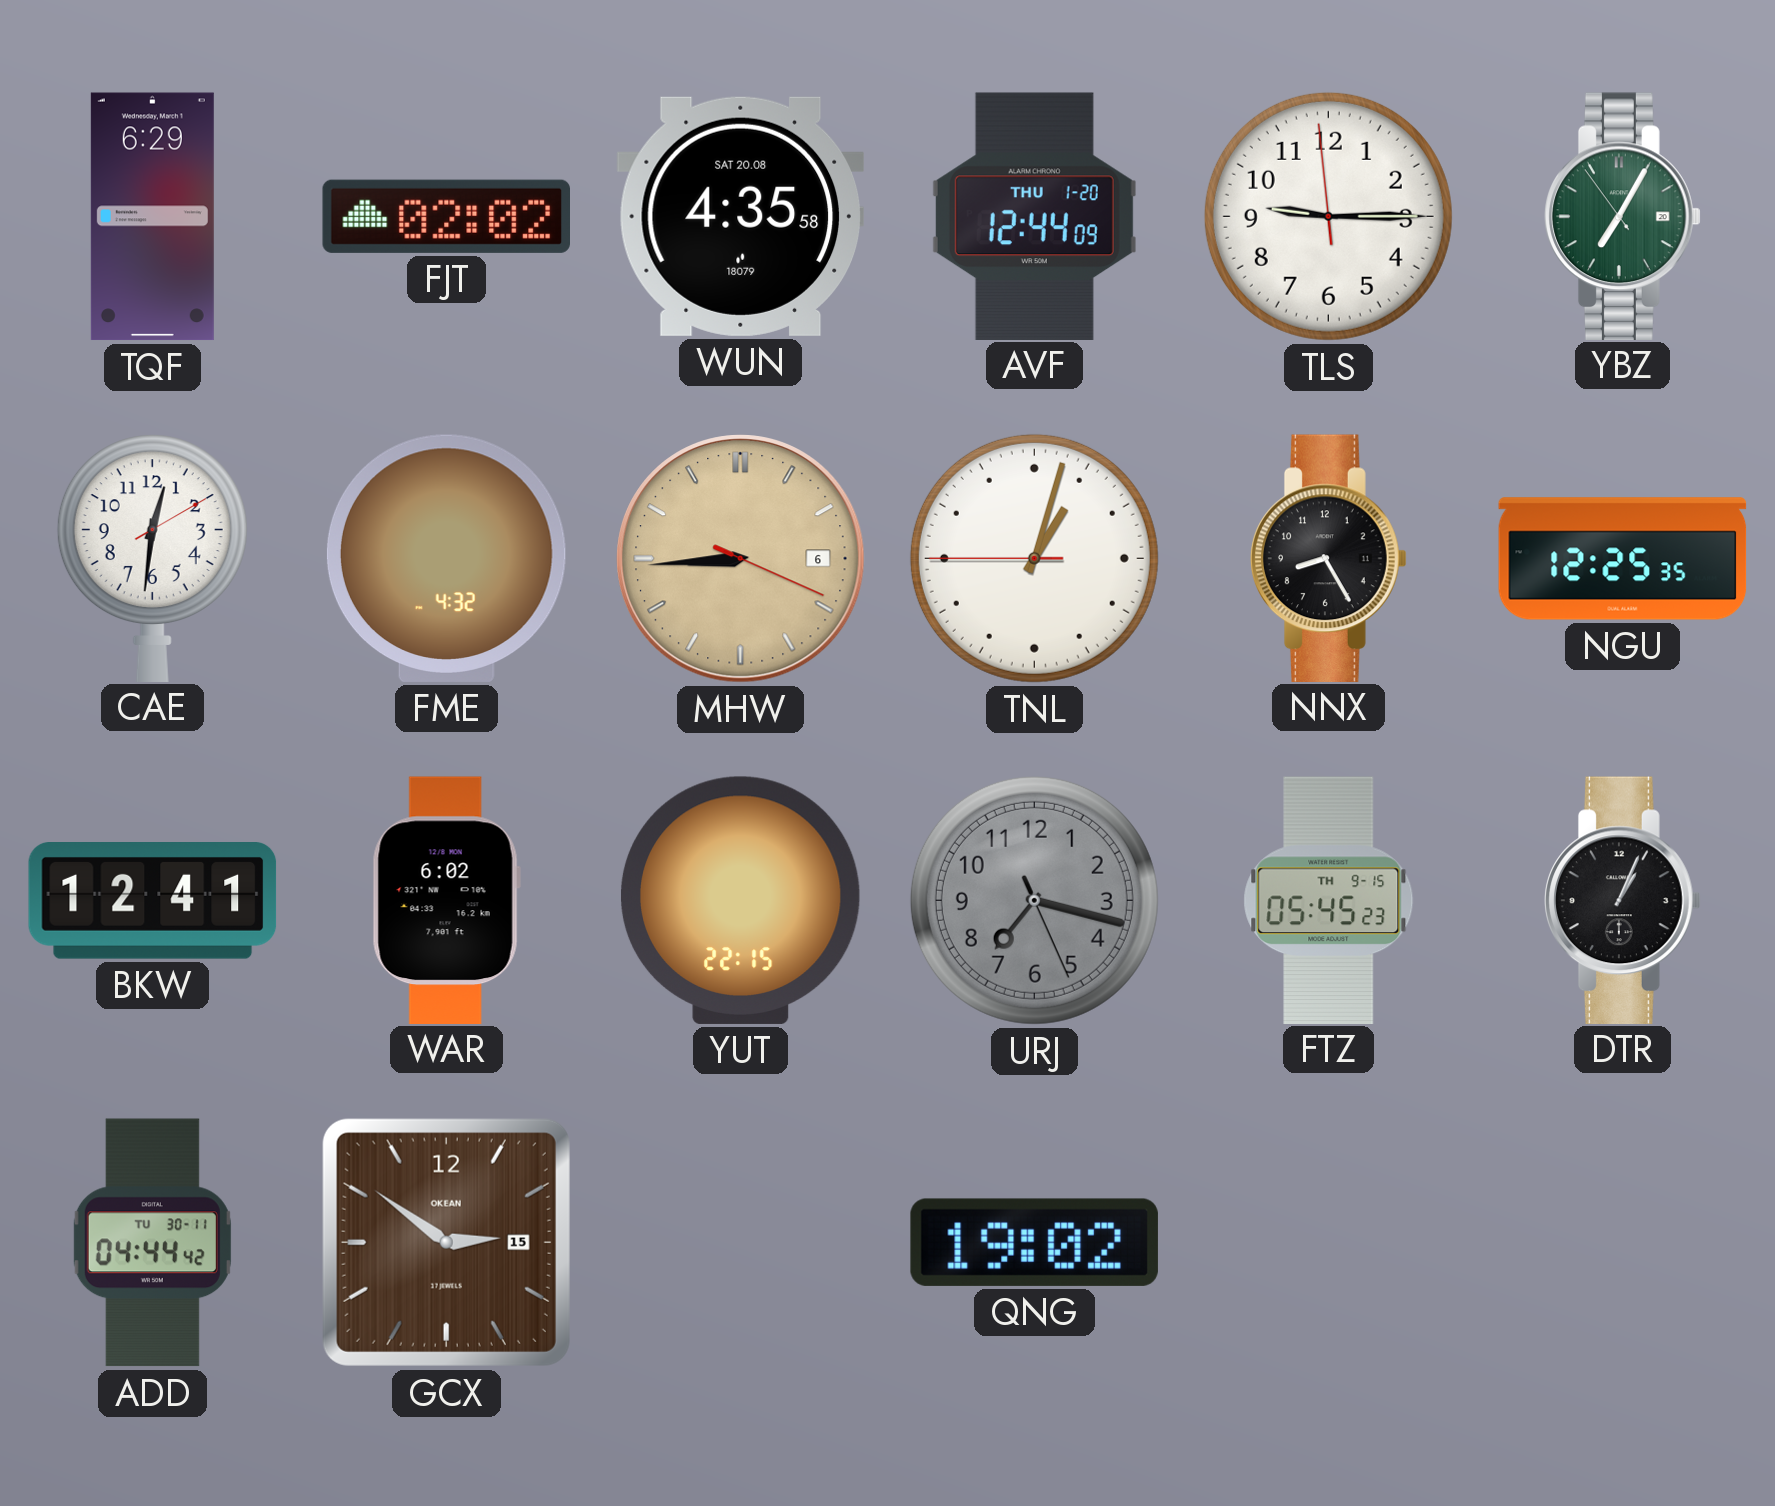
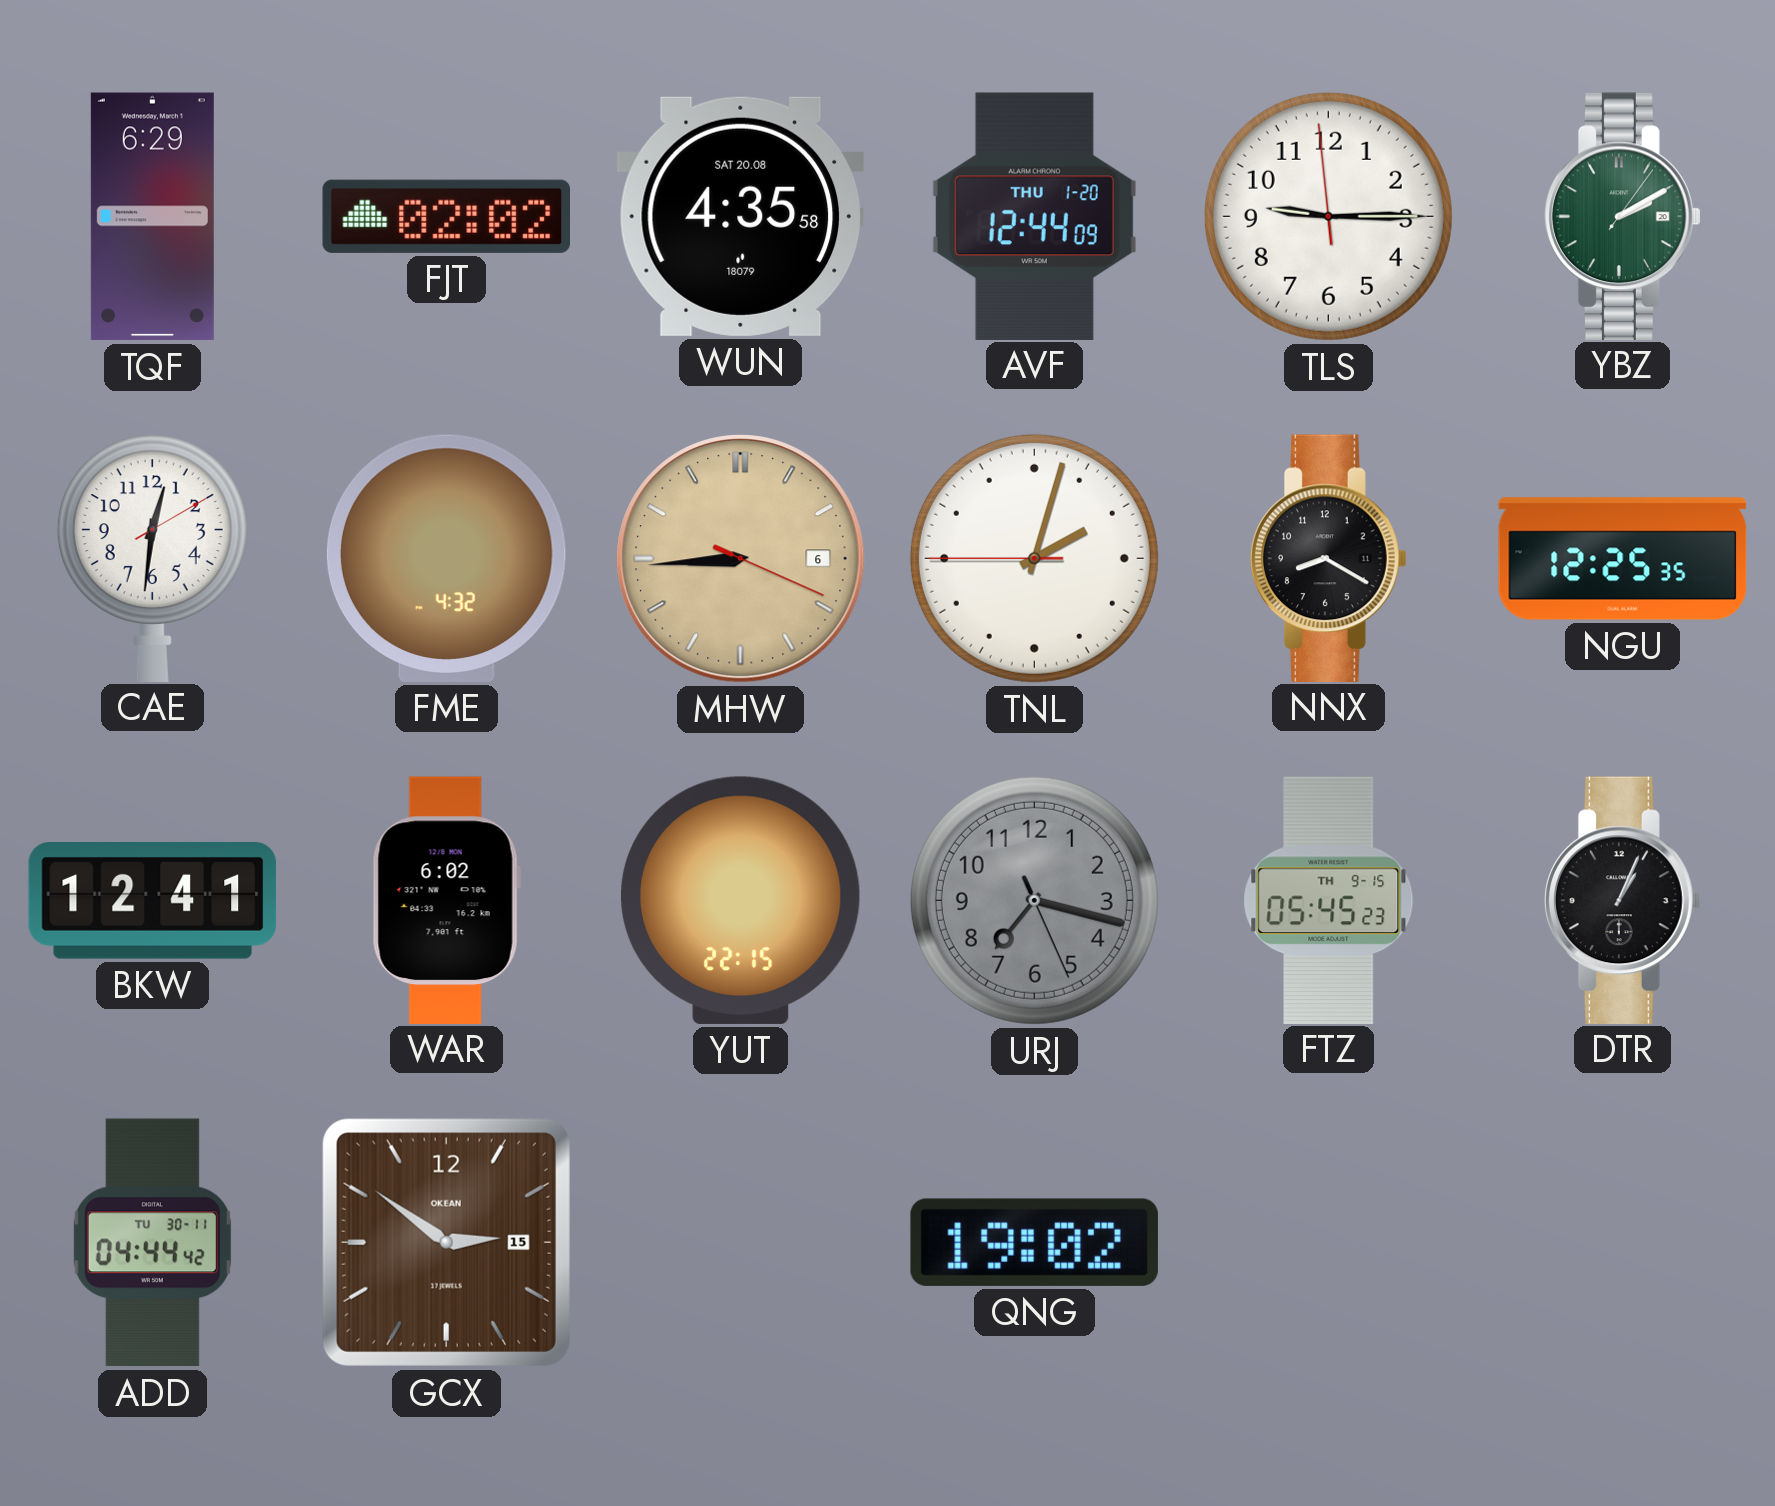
YBZ: 7:04 -> 2:10 (1623, 216)
TNL: 1:02 -> 2:02 (1034, 558)
NNX: 8:25 -> 8:20 (1329, 558)
